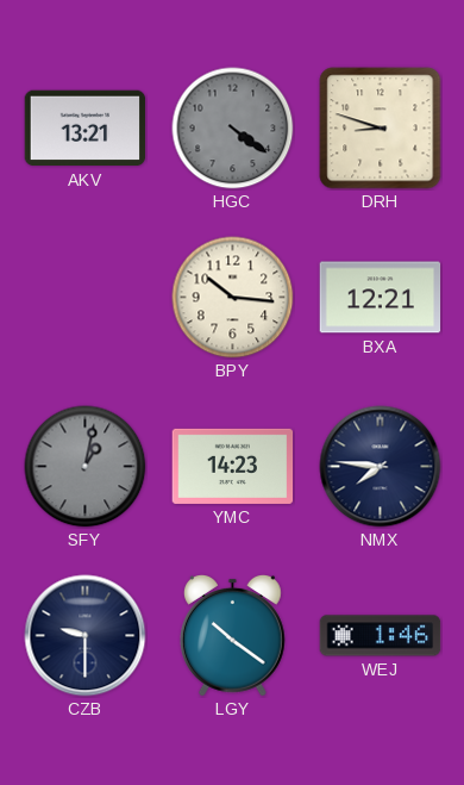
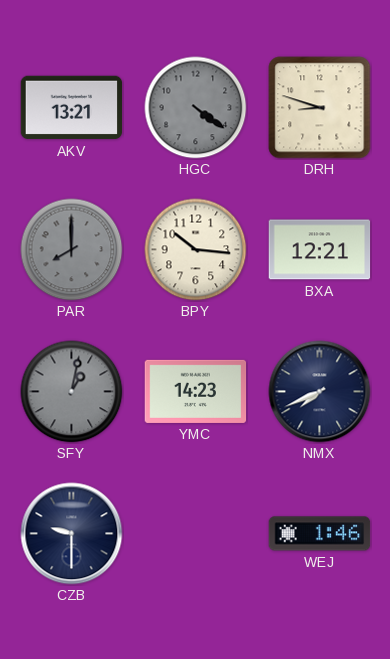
PAR: none -> 8:00 (72, 250)
NMX: 7:46 -> 7:41 (320, 392)
LGY: 10:21 -> none (232, 635)
